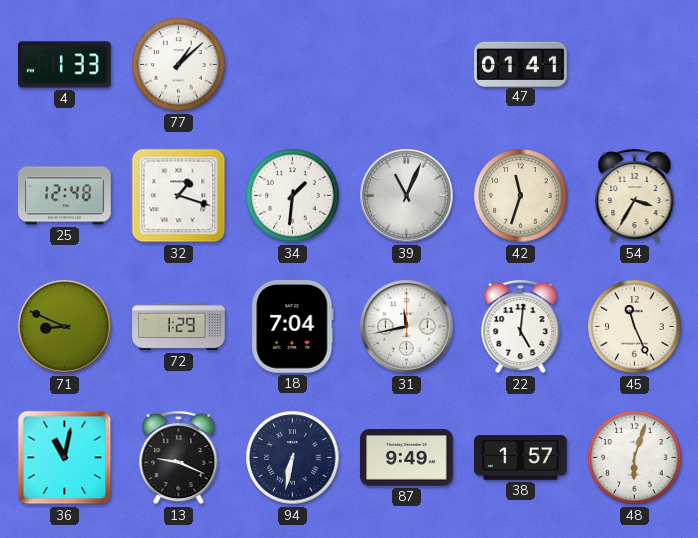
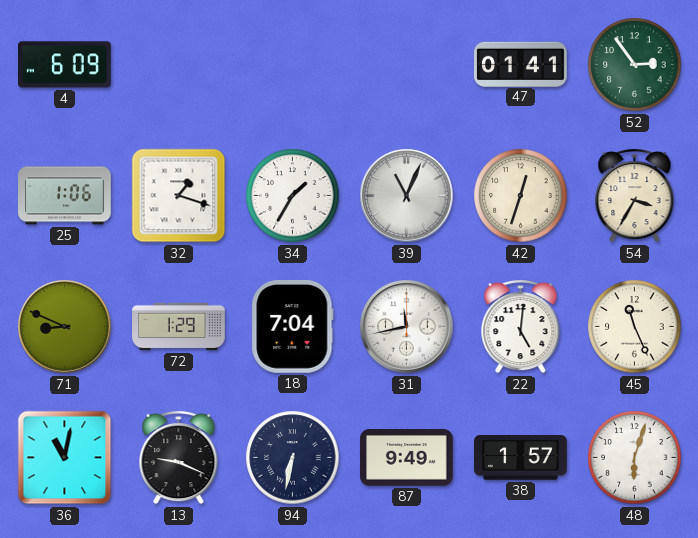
4: 1:33 -> 6:09 (65, 65)
77: 1:08 -> none (179, 65)
52: none -> 2:54 (635, 65)
25: 12:48 -> 1:06 (65, 196)
34: 1:31 -> 1:35 (293, 196)
42: 11:33 -> 12:33 (521, 196)
